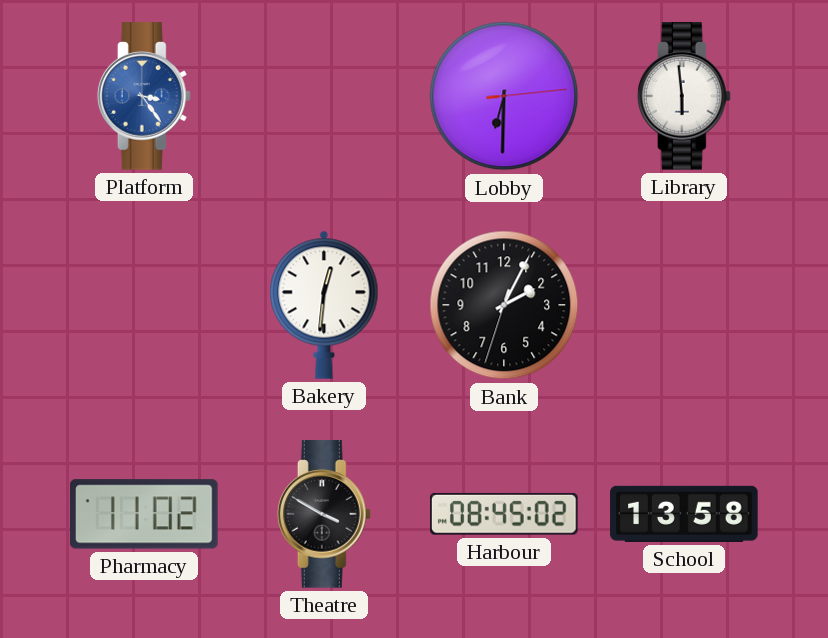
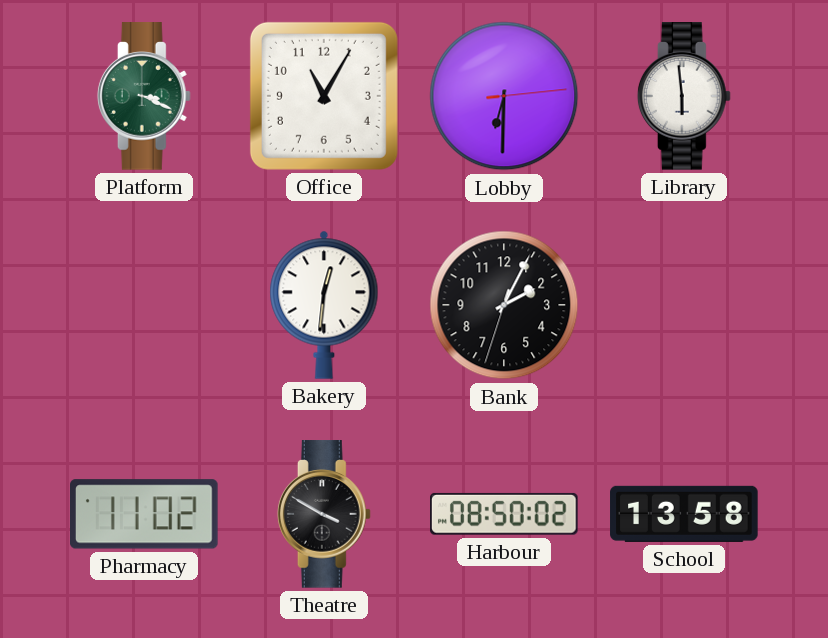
Platform: 3:24 -> 3:19 (144, 96)
Platform dial: blue -> green (144, 96)
Office: none -> 11:05 (324, 96)
Harbour: 08:45 -> 08:50 (505, 514)
